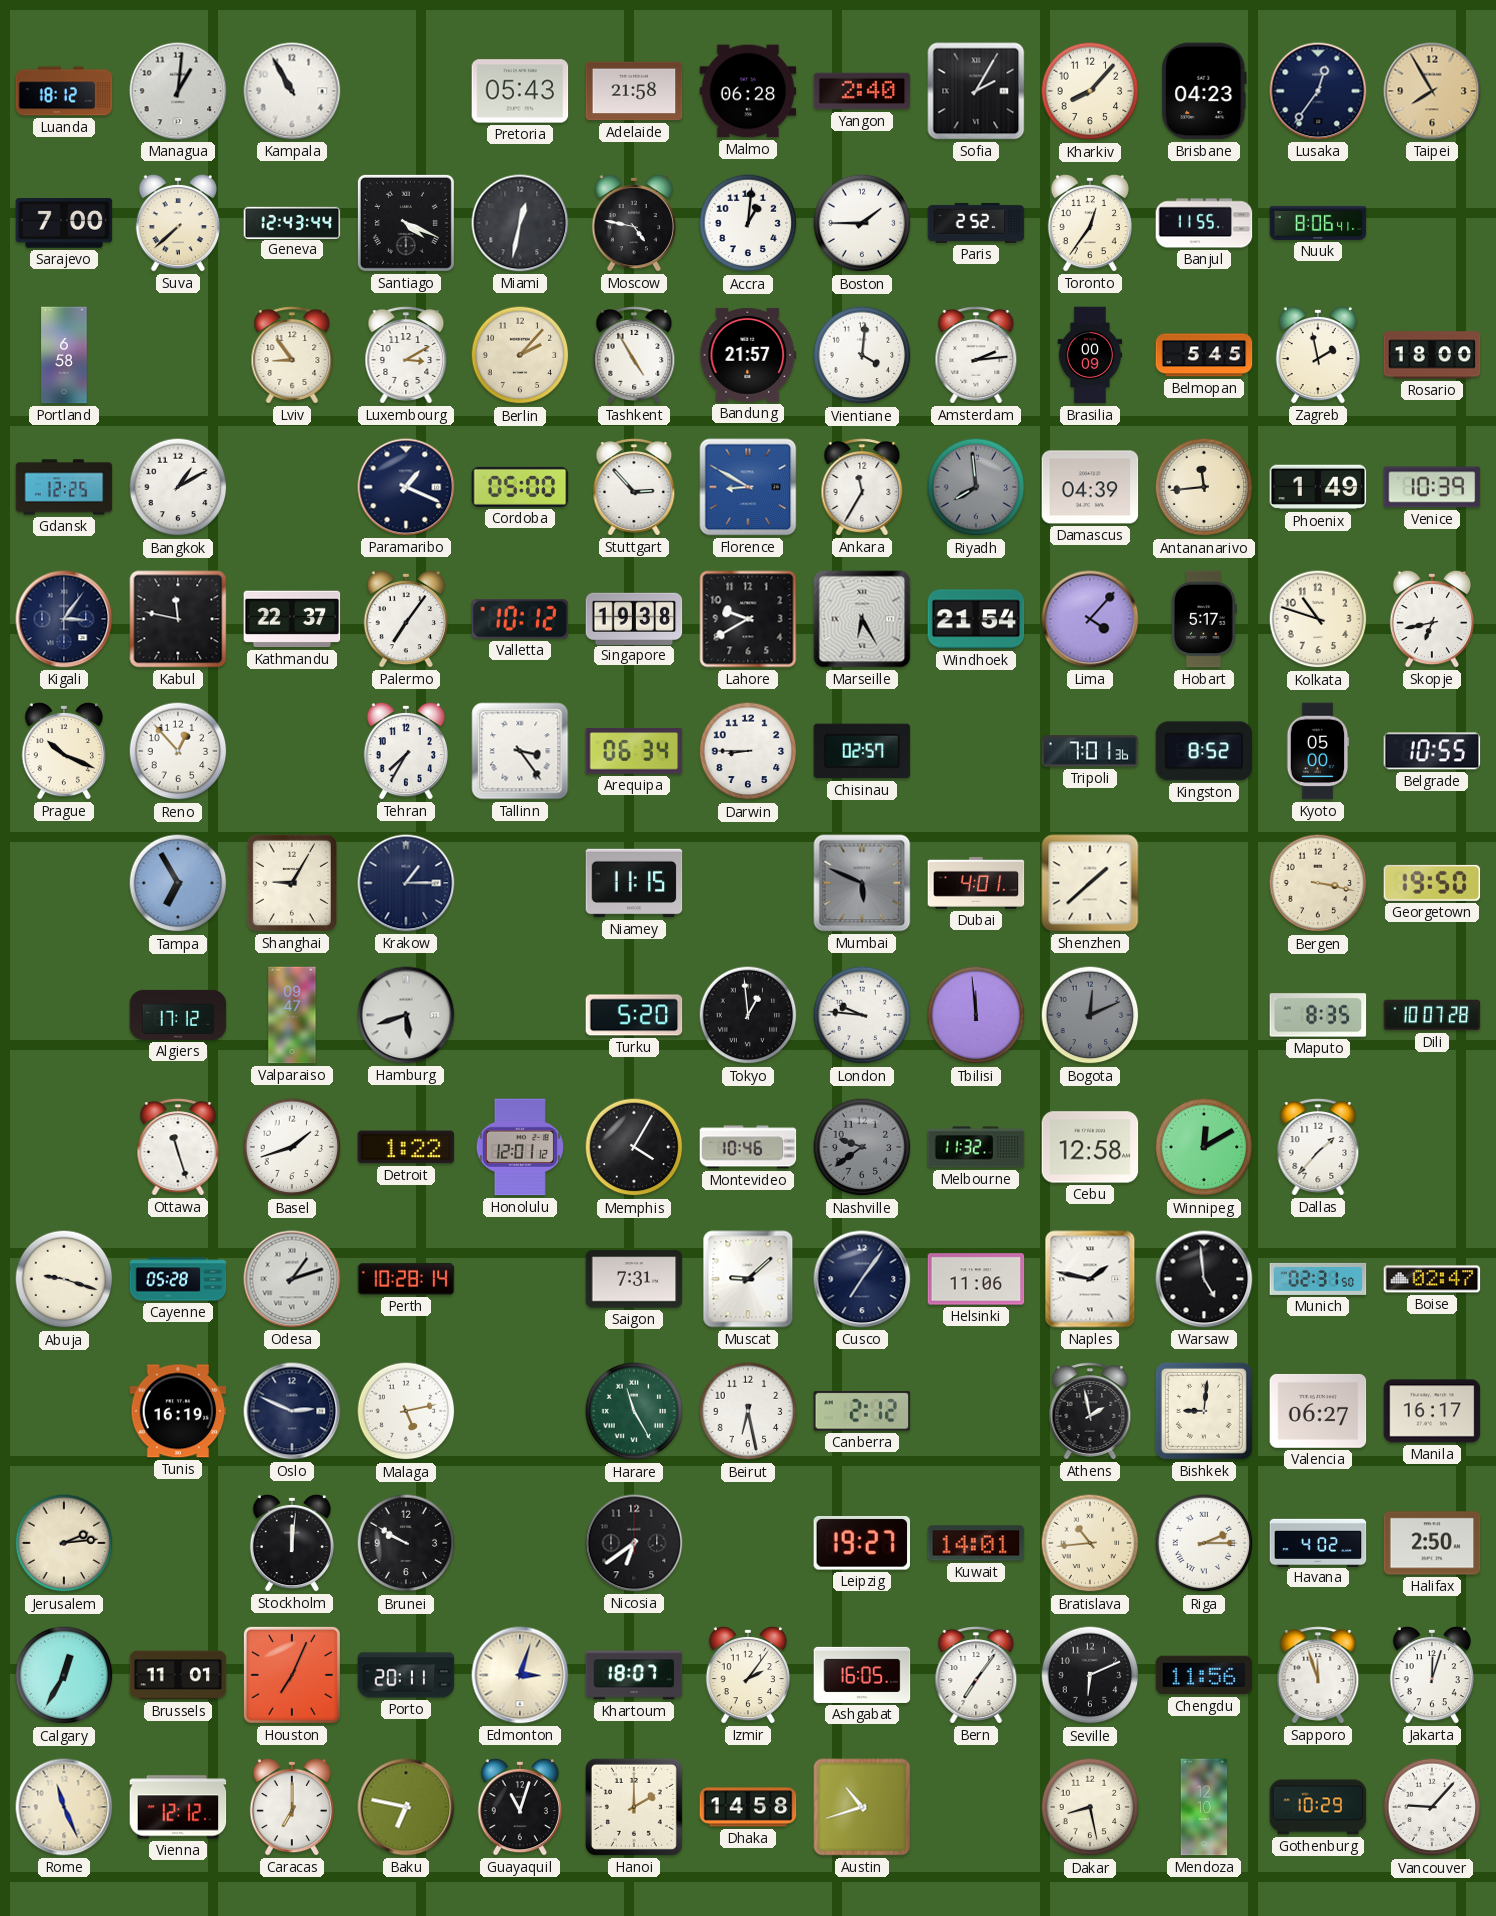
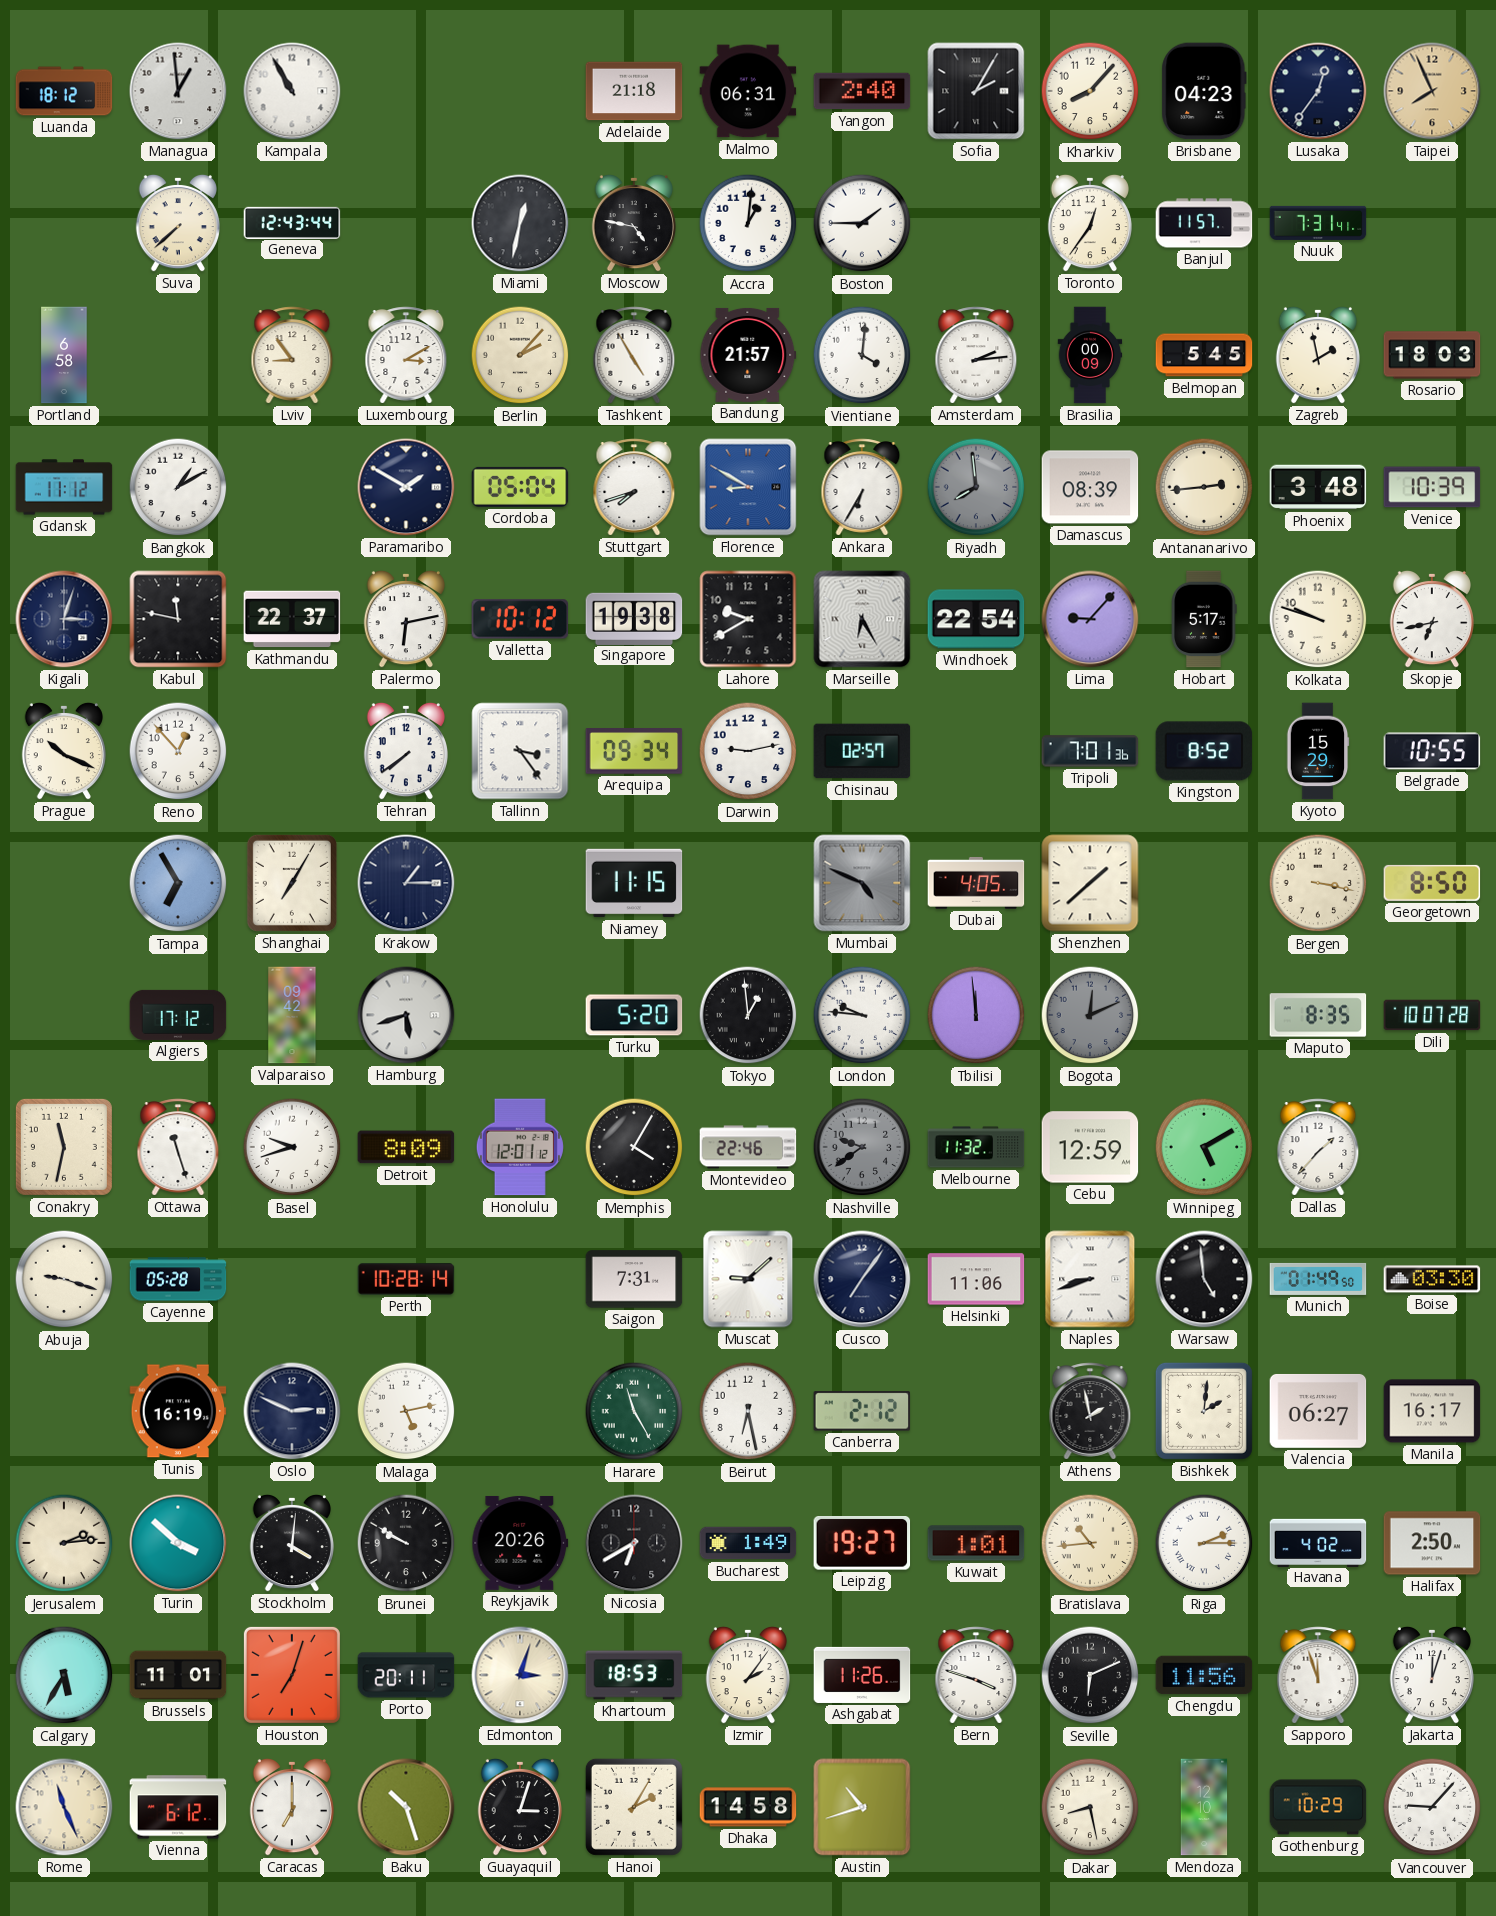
Managua: 1:01 -> 12:59 (178, 91)
Pretoria: 05:43 -> none (520, 91)
Adelaide: 21:58 -> 21:18 (634, 91)
Malmo: 06:28 -> 06:31 (748, 91)
Taipei: 7:55 -> 7:56 (1432, 91)
Sarajevo: 7:00 -> none (64, 223)
Santiago: 4:19 -> none (406, 223)
Paris: 2:52 -> none (976, 223)
Banjul: 11:55 -> 11:57 (1204, 223)
Nuuk: 8:06 -> 7:31 (1318, 223)
Rosario: 18:00 -> 18:03 (1432, 355)
Gdansk: 12:25 -> 11:12 (64, 487)
Paramaribo: 1:19 -> 1:50 (406, 487)
Cordoba: 05:00 -> 05:04 (520, 487)
Stuttgart: 2:53 -> 7:42 (634, 487)
Ankara: 11:35 -> 6:35 (862, 487)
Damascus: 04:39 -> 08:39 (1090, 487)
Antananarivo: 11:44 -> 2:44 (1204, 487)
Phoenix: 1:49 -> 3:48 (1318, 487)
Kigali: 3:06 -> 3:03 (64, 619)
Palermo: 7:06 -> 6:13 (406, 619)
Windhoek: 21:54 -> 22:54 (976, 619)
Lima: 4:07 -> 9:07 (1090, 619)
Kolkata: 10:48 -> 9:48 (1318, 619)
Tehran: 7:35 -> 7:39 (406, 751)
Arequipa: 06:34 -> 09:34 (634, 751)
Darwin: 8:45 -> 9:13 (748, 751)
Kyoto: 05:00 -> 15:29 (1318, 751)
Shanghai: 9:05 -> 7:05 (292, 883)
Mumbai: 5:49 -> 4:49 (862, 883)
Dubai: 4:01 -> 4:05 (976, 883)
Georgetown: 19:50 -> 8:50 (1432, 883)
Valparaiso: 09:47 -> 09:42 (292, 1015)
Conakry: none -> 11:32 (64, 1147)
Basel: 1:42 -> 9:42 (292, 1147)
Detroit: 1:22 -> 8:09 (406, 1147)
Montevideo: 10:46 -> 22:46 (748, 1147)
Cebu: 12:58 -> 12:59 (1090, 1147)
Winnipeg: 12:10 -> 5:10 (1204, 1147)
Odesa: 1:12 -> none (292, 1279)
Naples: 1:47 -> 8:42 (1090, 1279)
Munich: 02:31 -> 01:49 (1318, 1279)
Boise: 02:47 -> 03:30 (1432, 1279)
Bishkek: 9:01 -> 2:01 (1204, 1411)
Turin: none -> 3:52 (178, 1543)
Stockholm: 12:01 -> 4:01 (292, 1543)
Reykjavik: none -> 20:26 (520, 1543)
Nicosia: 6:39 -> 6:40 (634, 1543)
Bucharest: none -> 1:49 (748, 1543)
Kuwait: 14:01 -> 1:01 (976, 1543)
Calgary: 12:35 -> 5:35 (64, 1675)
Houston: 7:04 -> 7:03 (292, 1675)
Khartoum: 18:07 -> 18:53 (634, 1675)
Ashgabat: 16:05 -> 11:26 (862, 1675)
Bern: 7:06 -> 3:48 (976, 1675)
Vienna: 12:12 -> 6:12 (178, 1807)
Baku: 6:47 -> 10:27 (406, 1807)
Guayaquil: 11:03 -> 3:03 (520, 1807)
Hanoi: 2:00 -> 2:05 (634, 1807)
